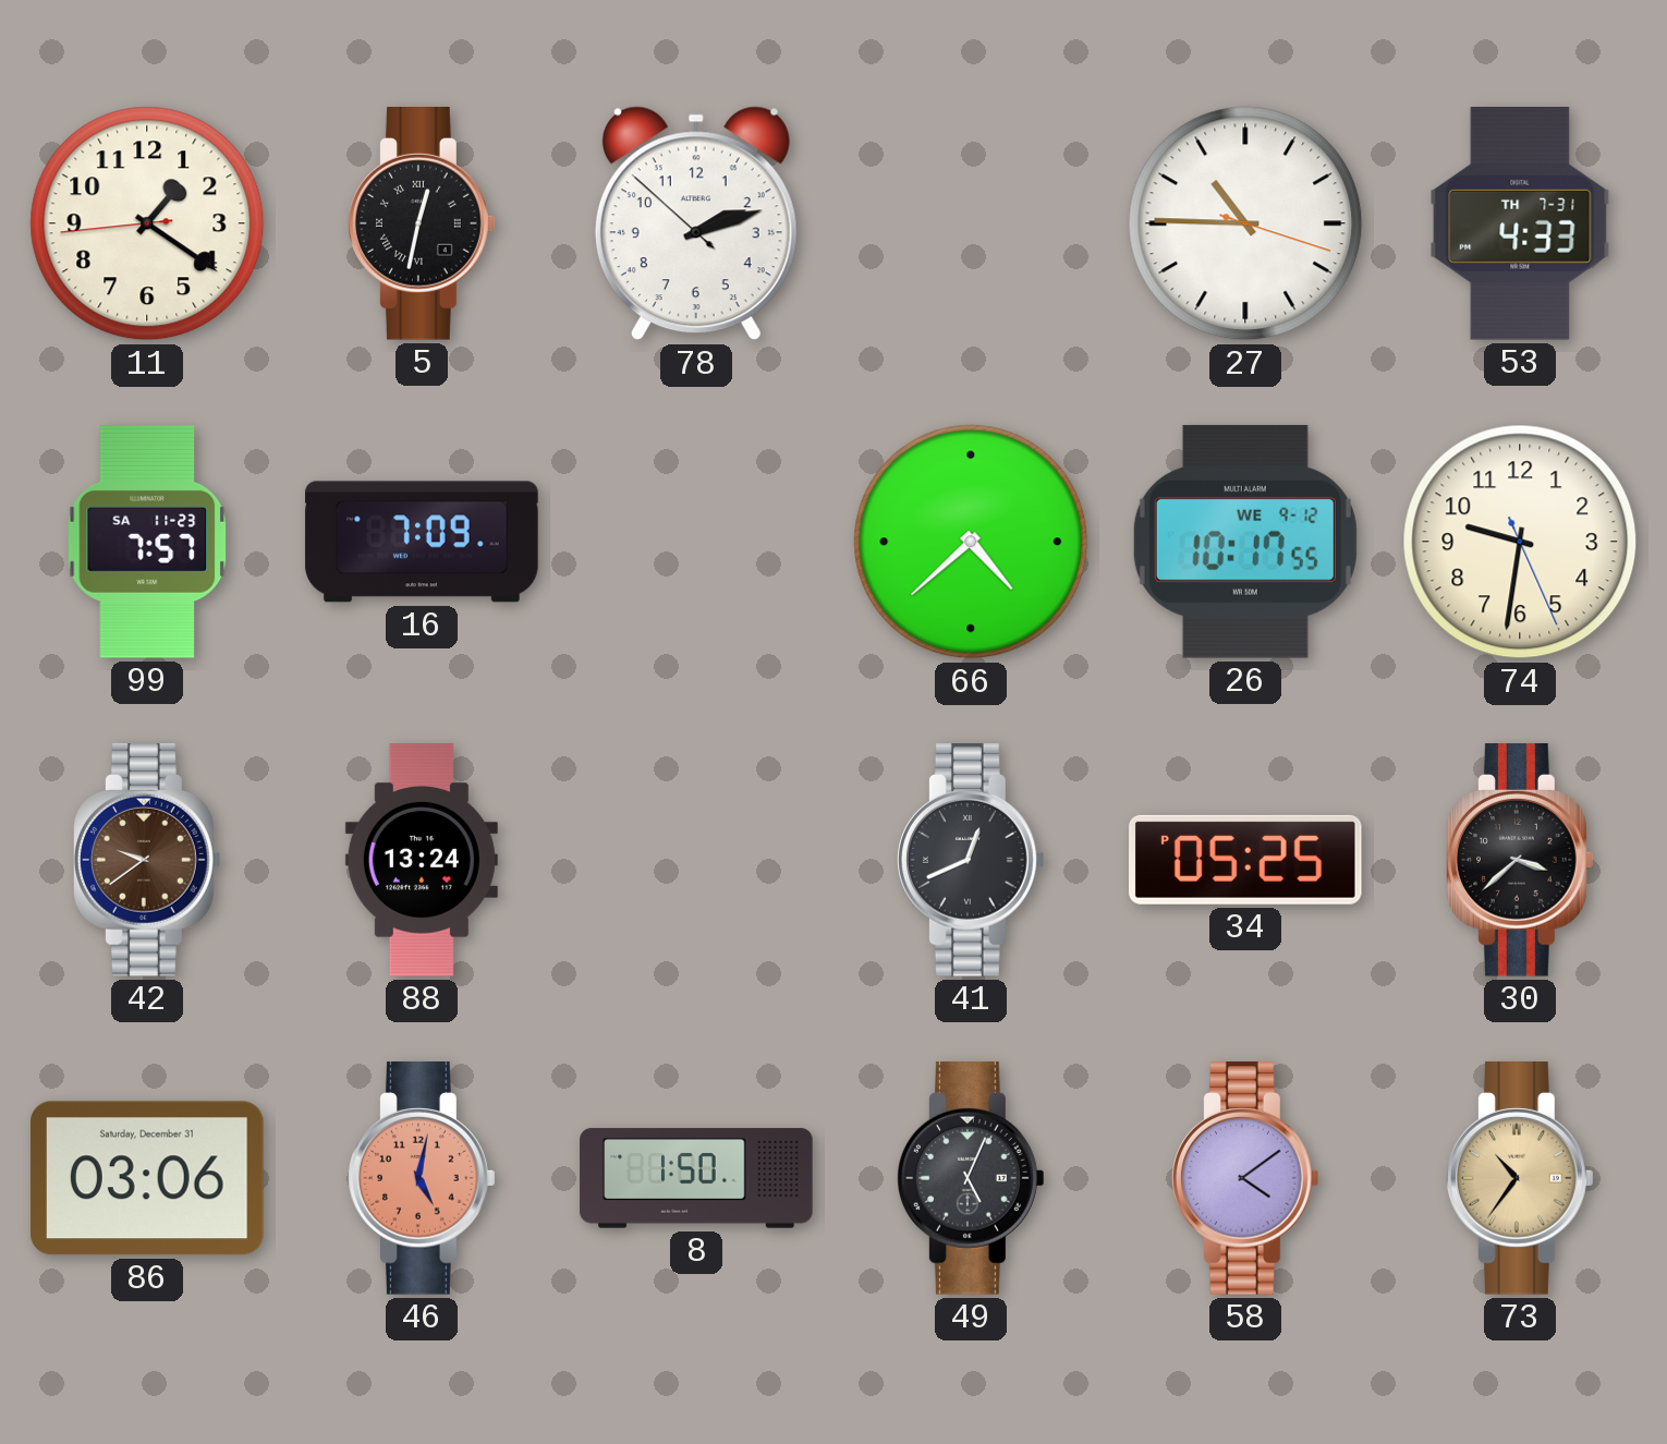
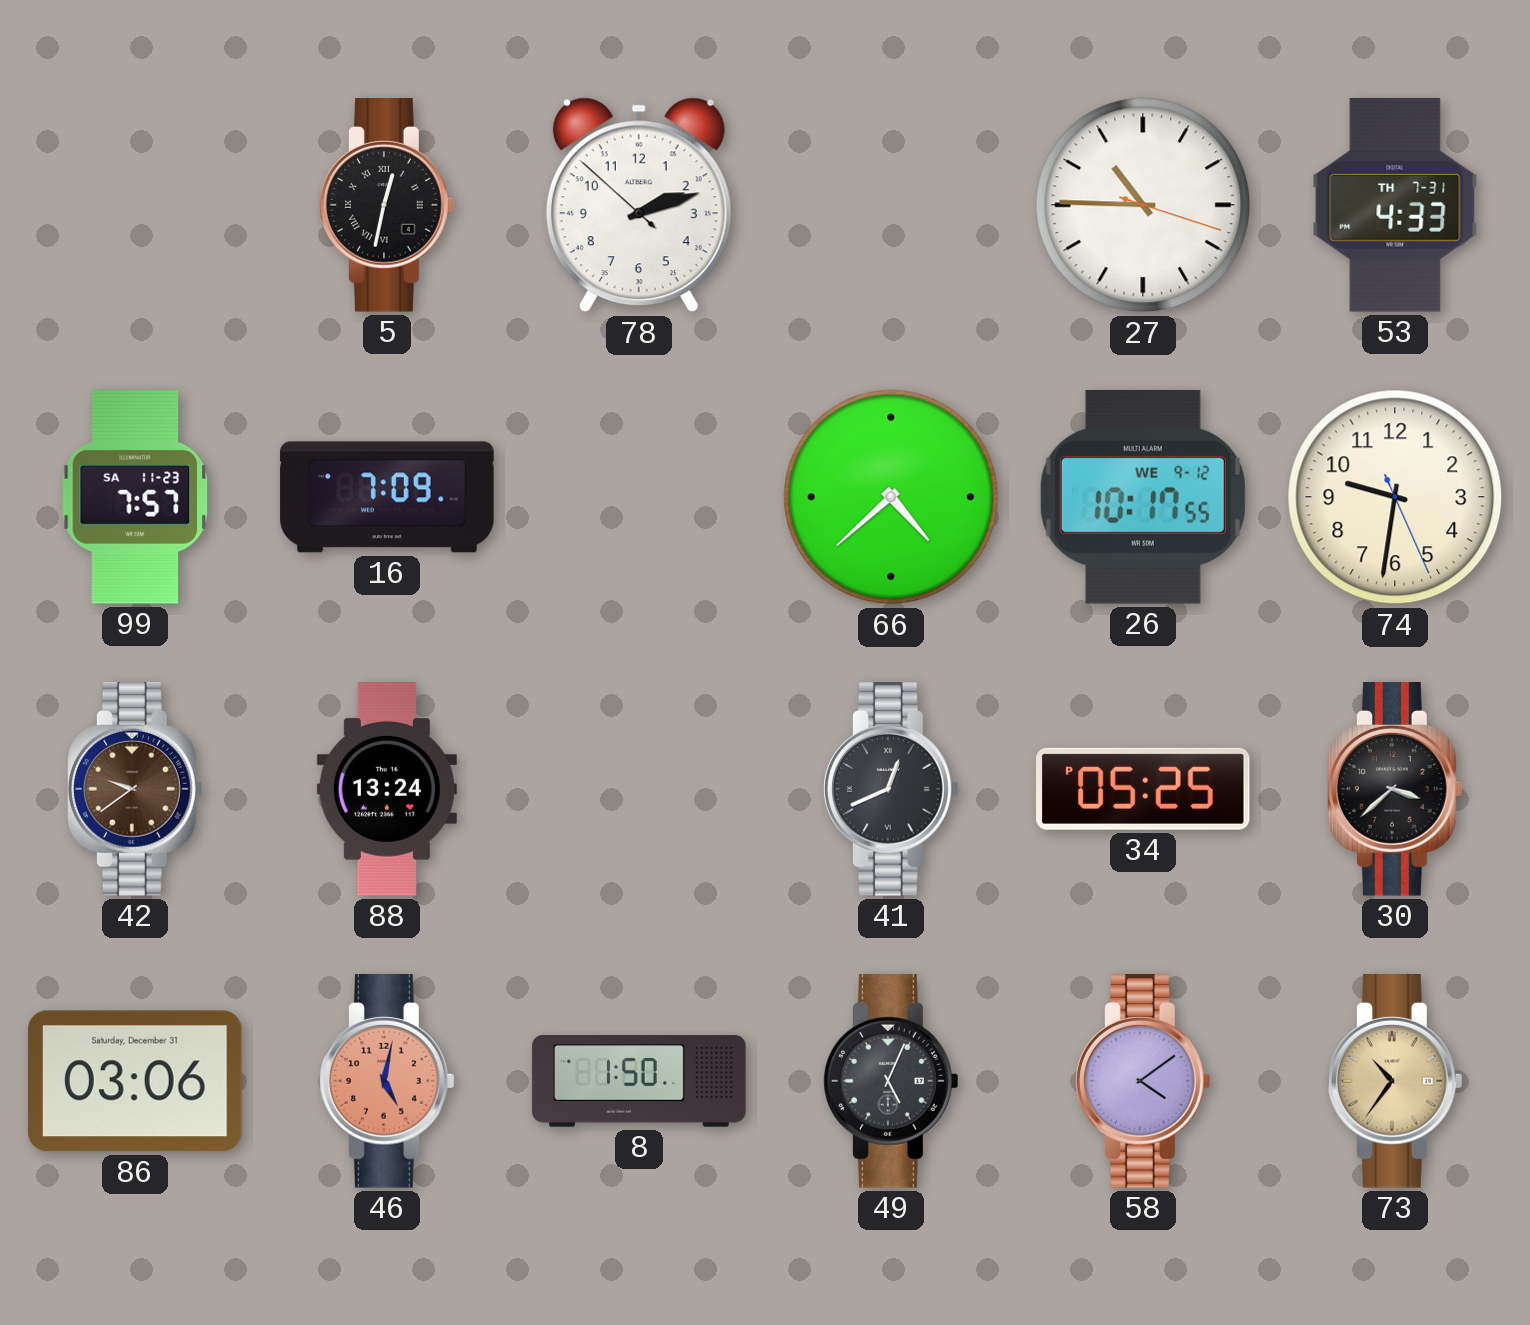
11: 1:20 -> none (147, 223)
